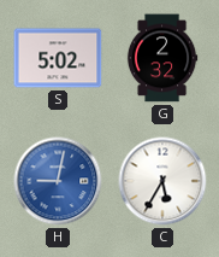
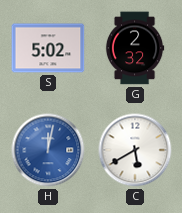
H: 9:02 -> 12:02 (48, 150)
C: 5:35 -> 5:40 (135, 150)
